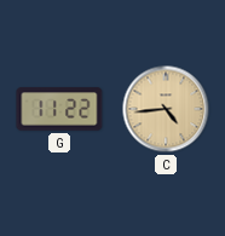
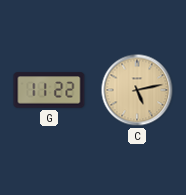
C: 4:44 -> 5:13 (137, 90)
